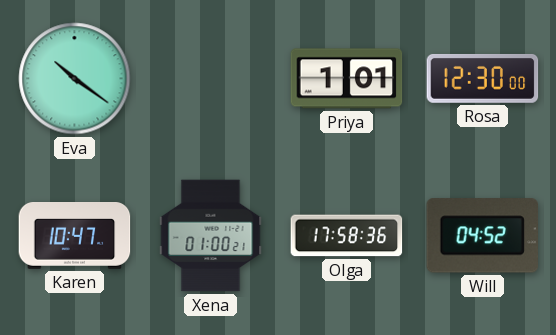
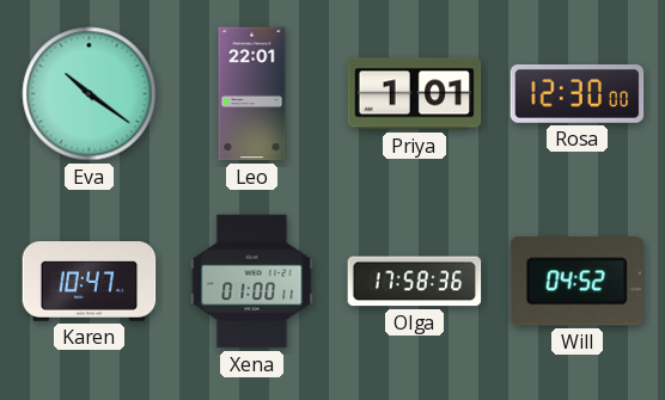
Leo: none -> 22:01 (252, 94)
Xena: 01:00:21 -> 01:00:11 (252, 282)
